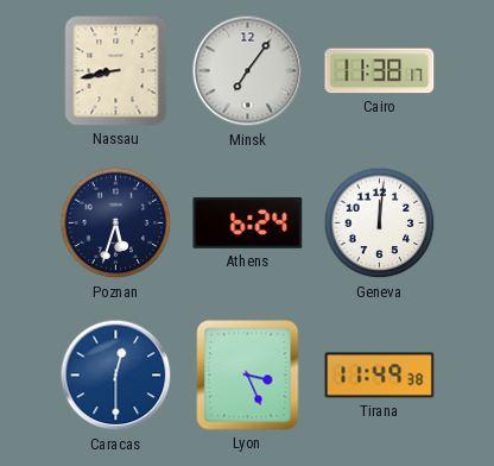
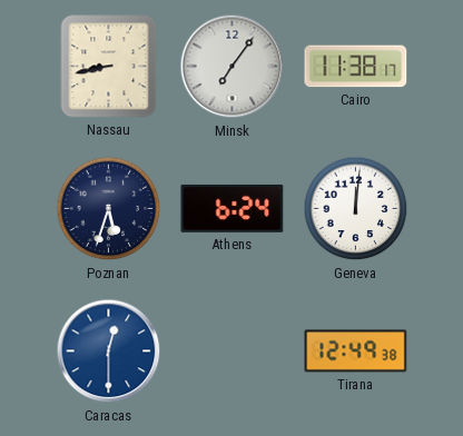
Lyon: 3:26 -> none (248, 376)
Tirana: 11:49 -> 12:49 (356, 351)
